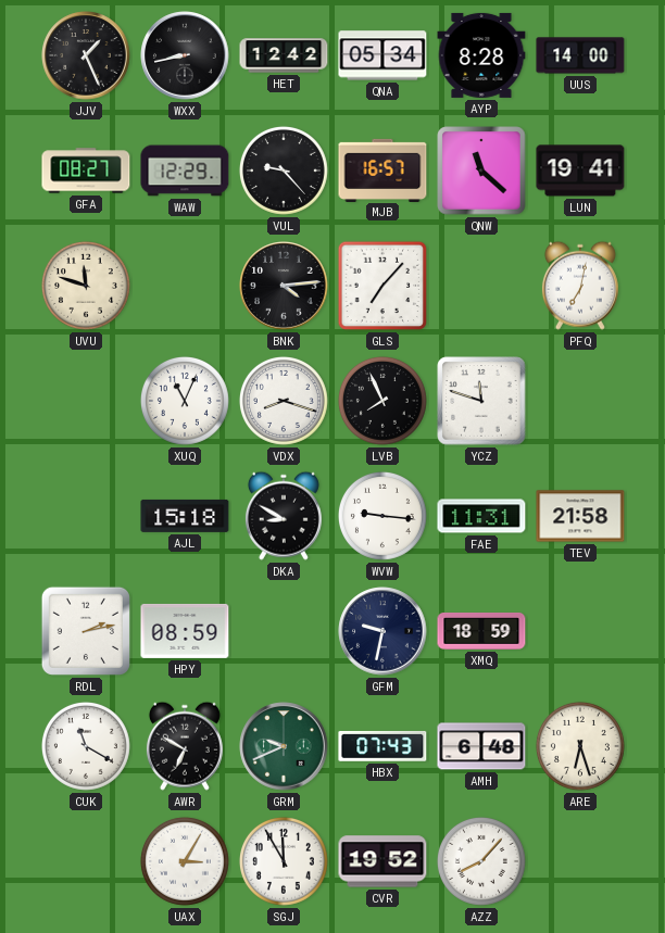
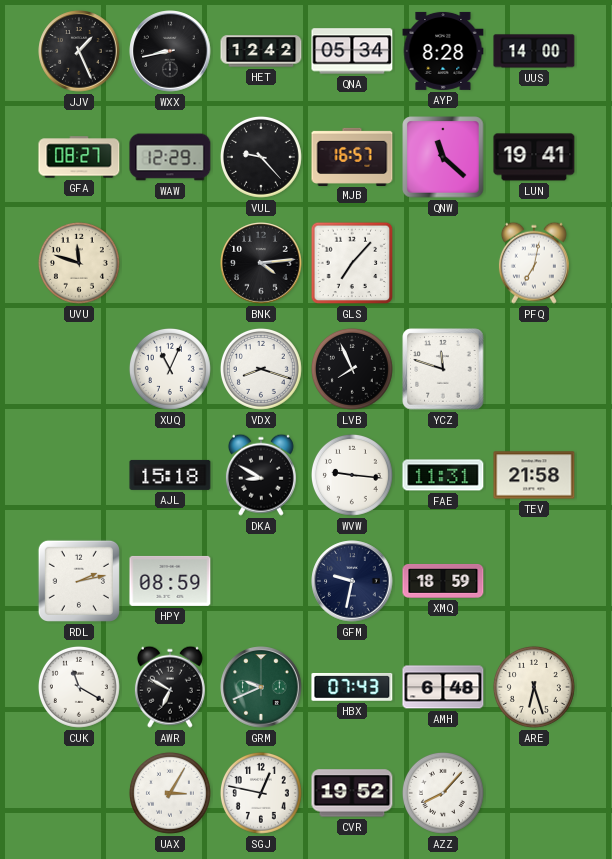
SGJ: 11:55 -> 12:47 (261, 793)
